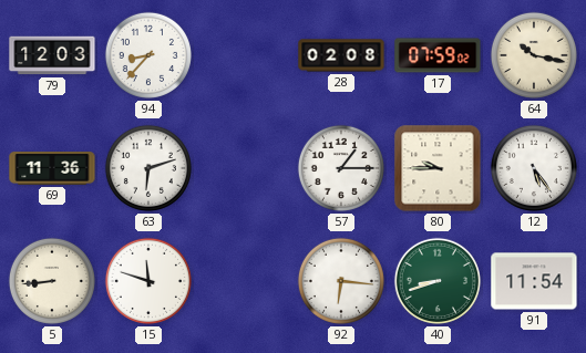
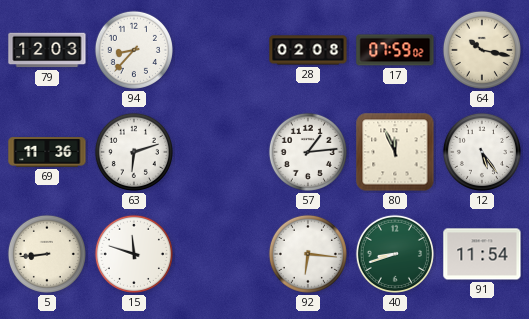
57: 1:15 -> 1:14 (308, 152)
80: 9:45 -> 11:56 (395, 152)
